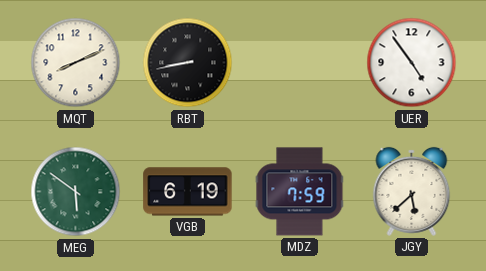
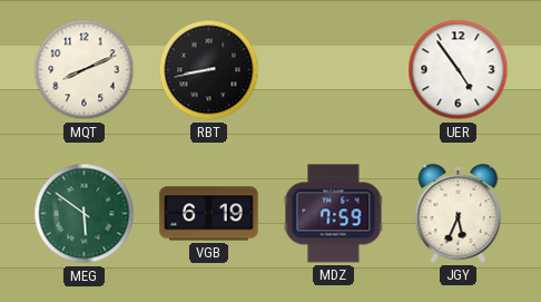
JGY: 5:38 -> 5:34 (459, 213)
